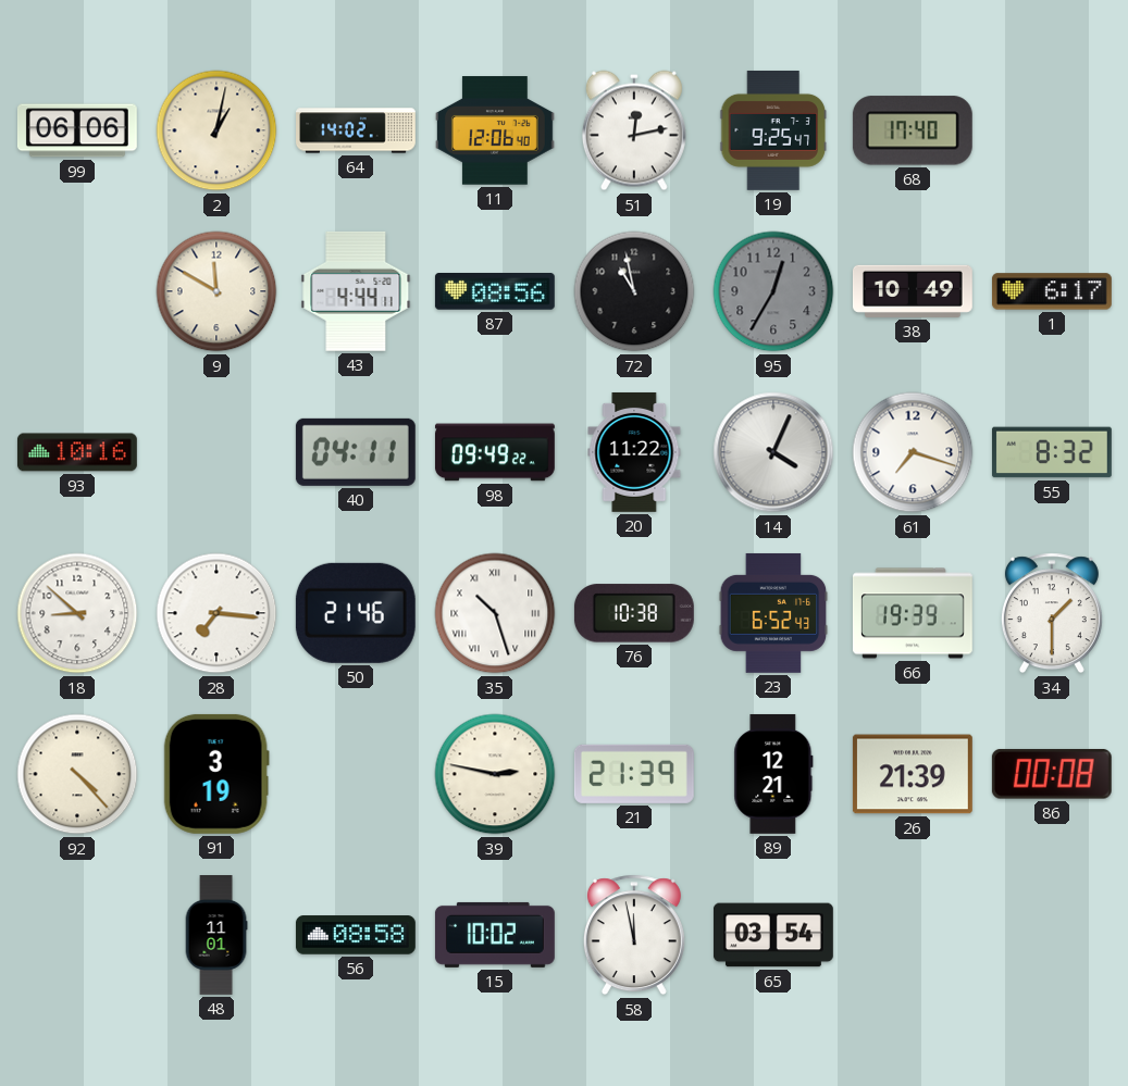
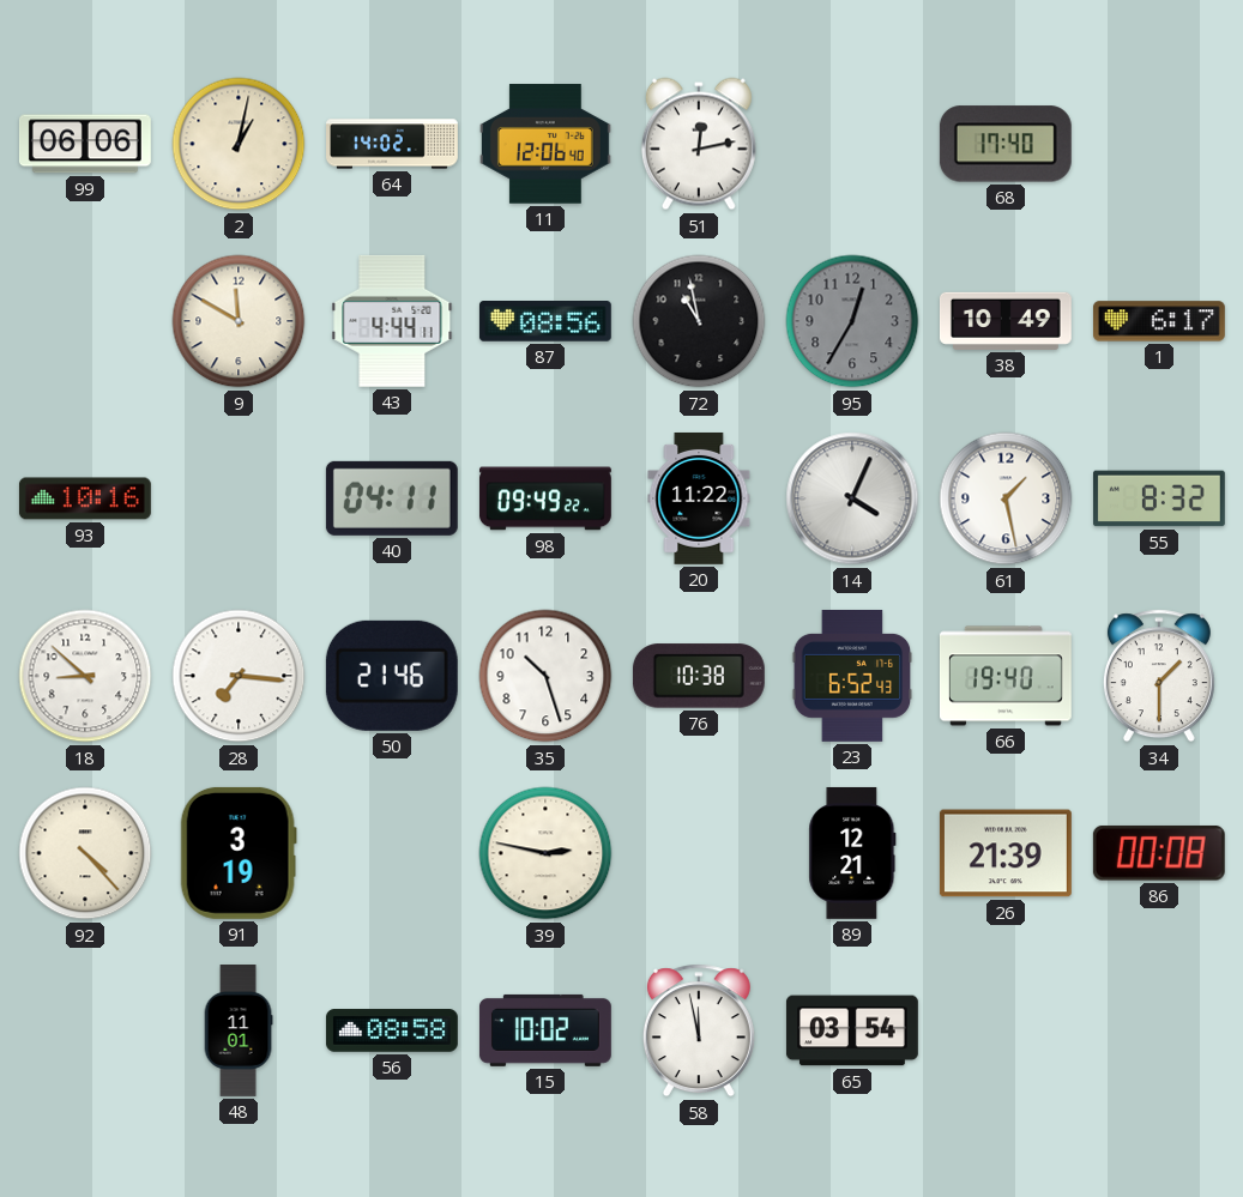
19: 9:25 -> none (773, 130)
61: 7:18 -> 1:28 (1006, 498)
35 numerals: Roman -> Arabic (545, 676)
66: 19:39 -> 19:40 (1006, 676)
21: 21:39 -> none (634, 774)
